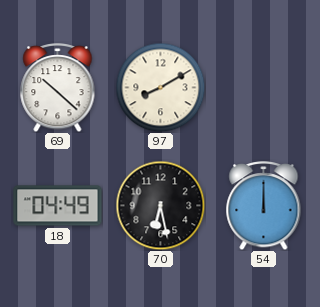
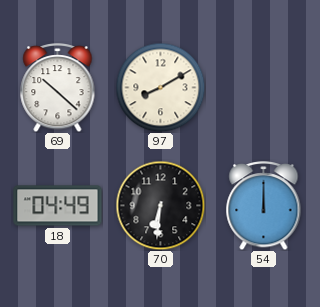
70: 6:28 -> 6:31 (160, 205)
